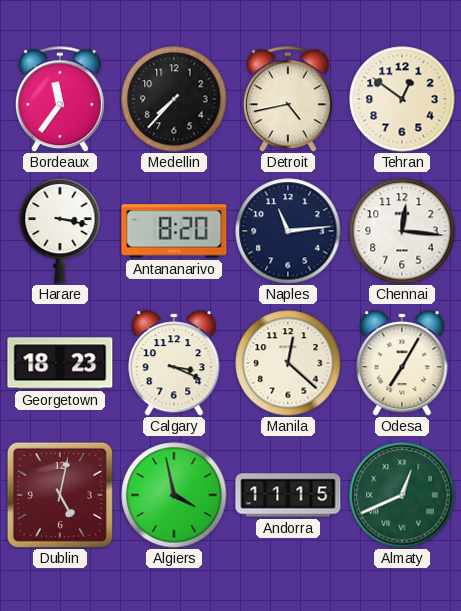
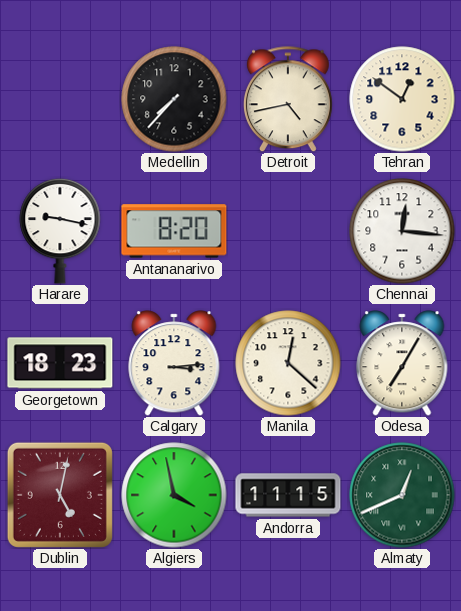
Bordeaux: 11:36 -> none (60, 99)
Harare: 3:17 -> 9:17 (60, 231)
Naples: 11:14 -> none (288, 231)
Calgary: 3:19 -> 3:14 (174, 363)
